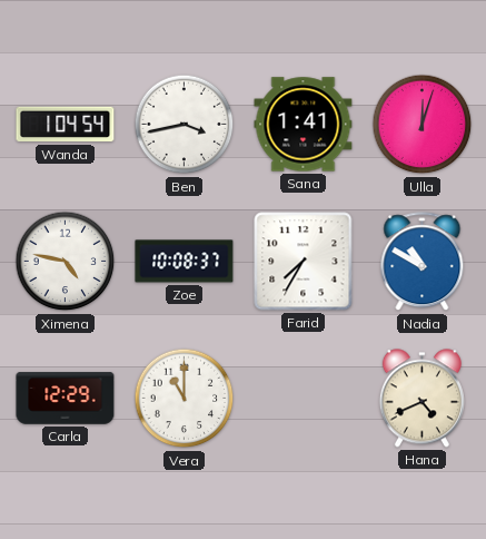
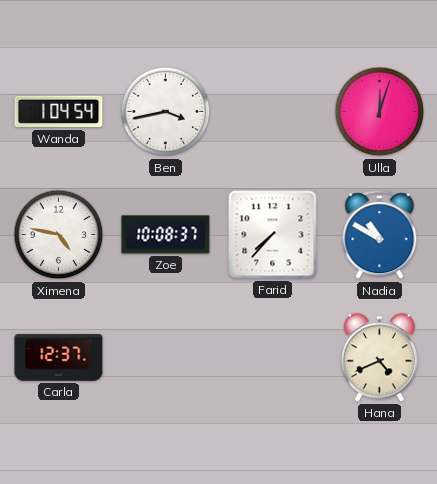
Sana: 1:41 -> none (304, 125)
Farid: 7:35 -> 7:37 (273, 235)
Carla: 12:29 -> 12:37 (59, 358)
Vera: 11:00 -> none (185, 399)
